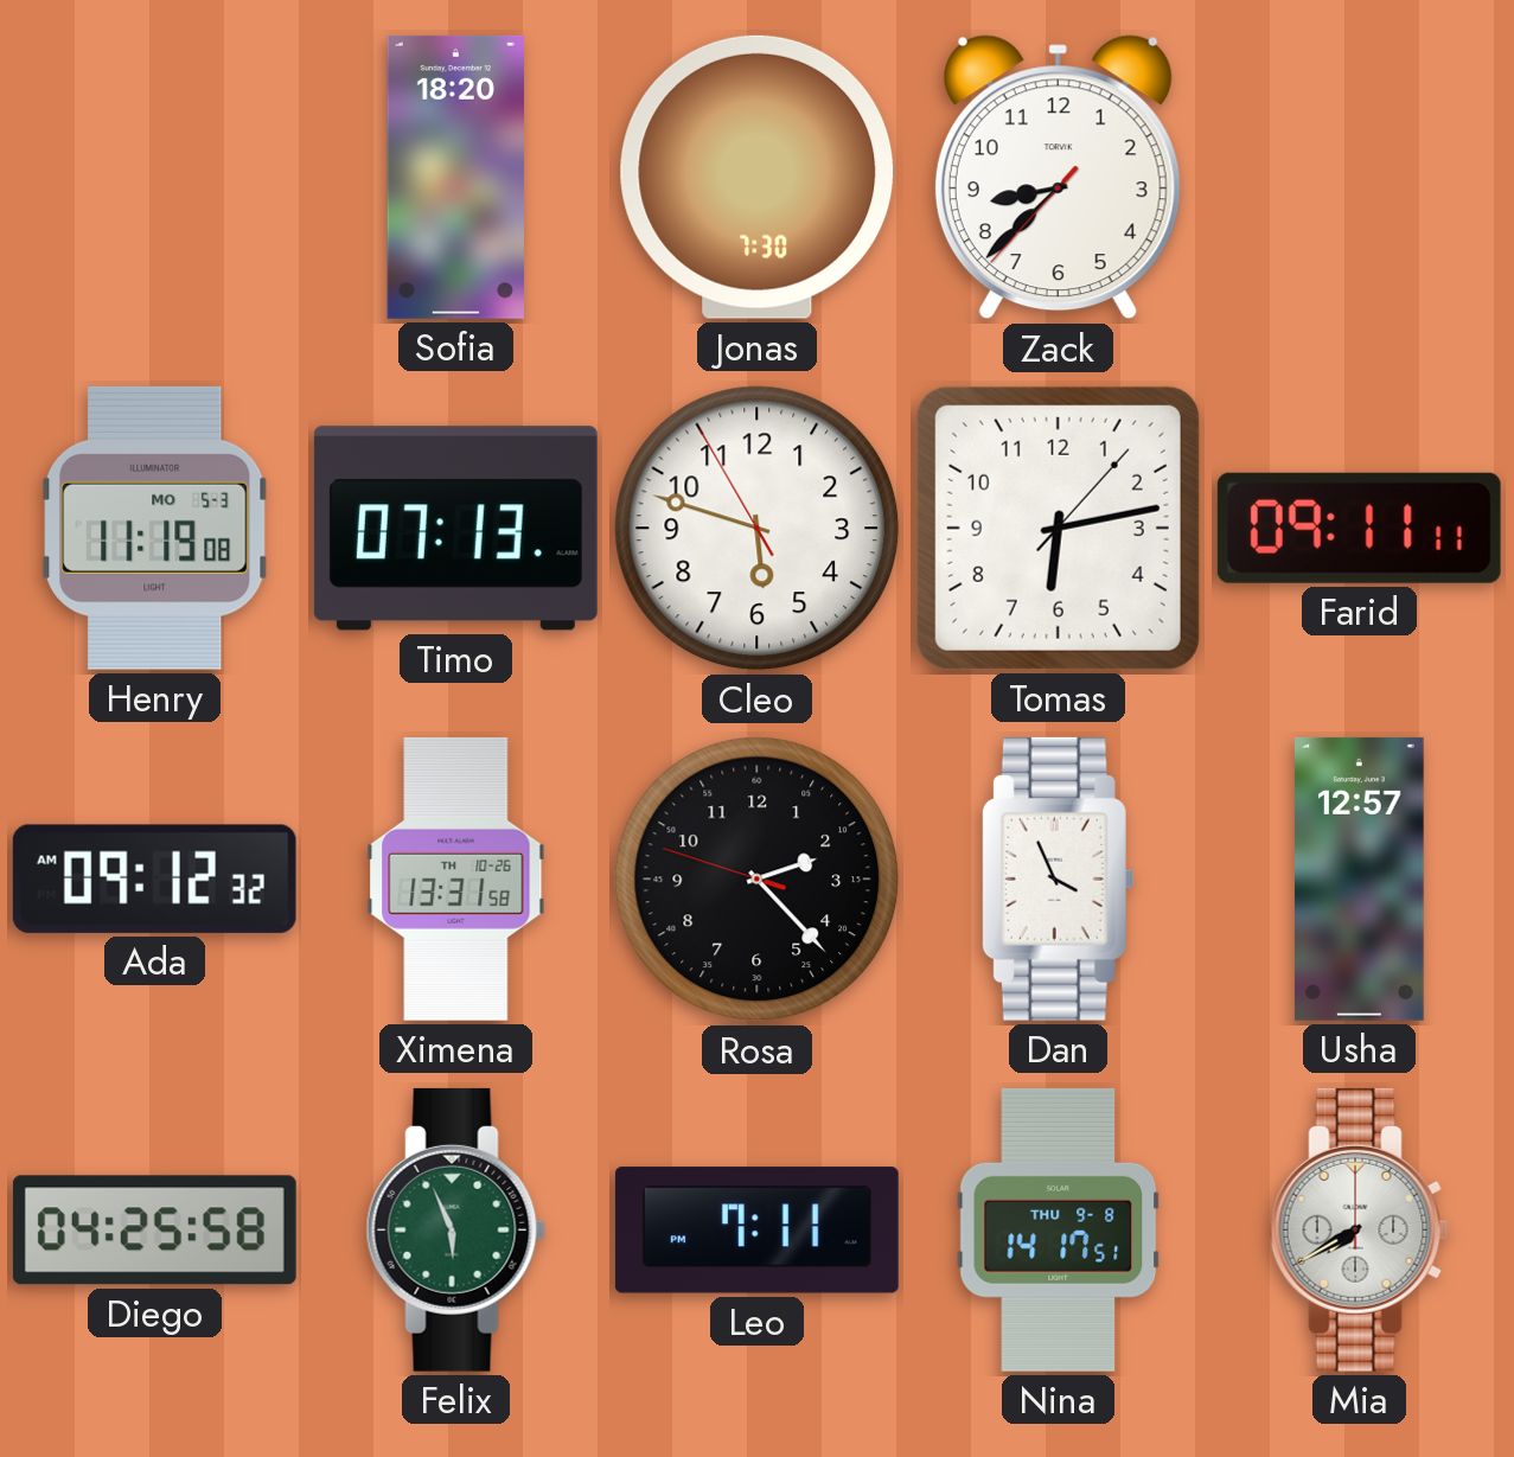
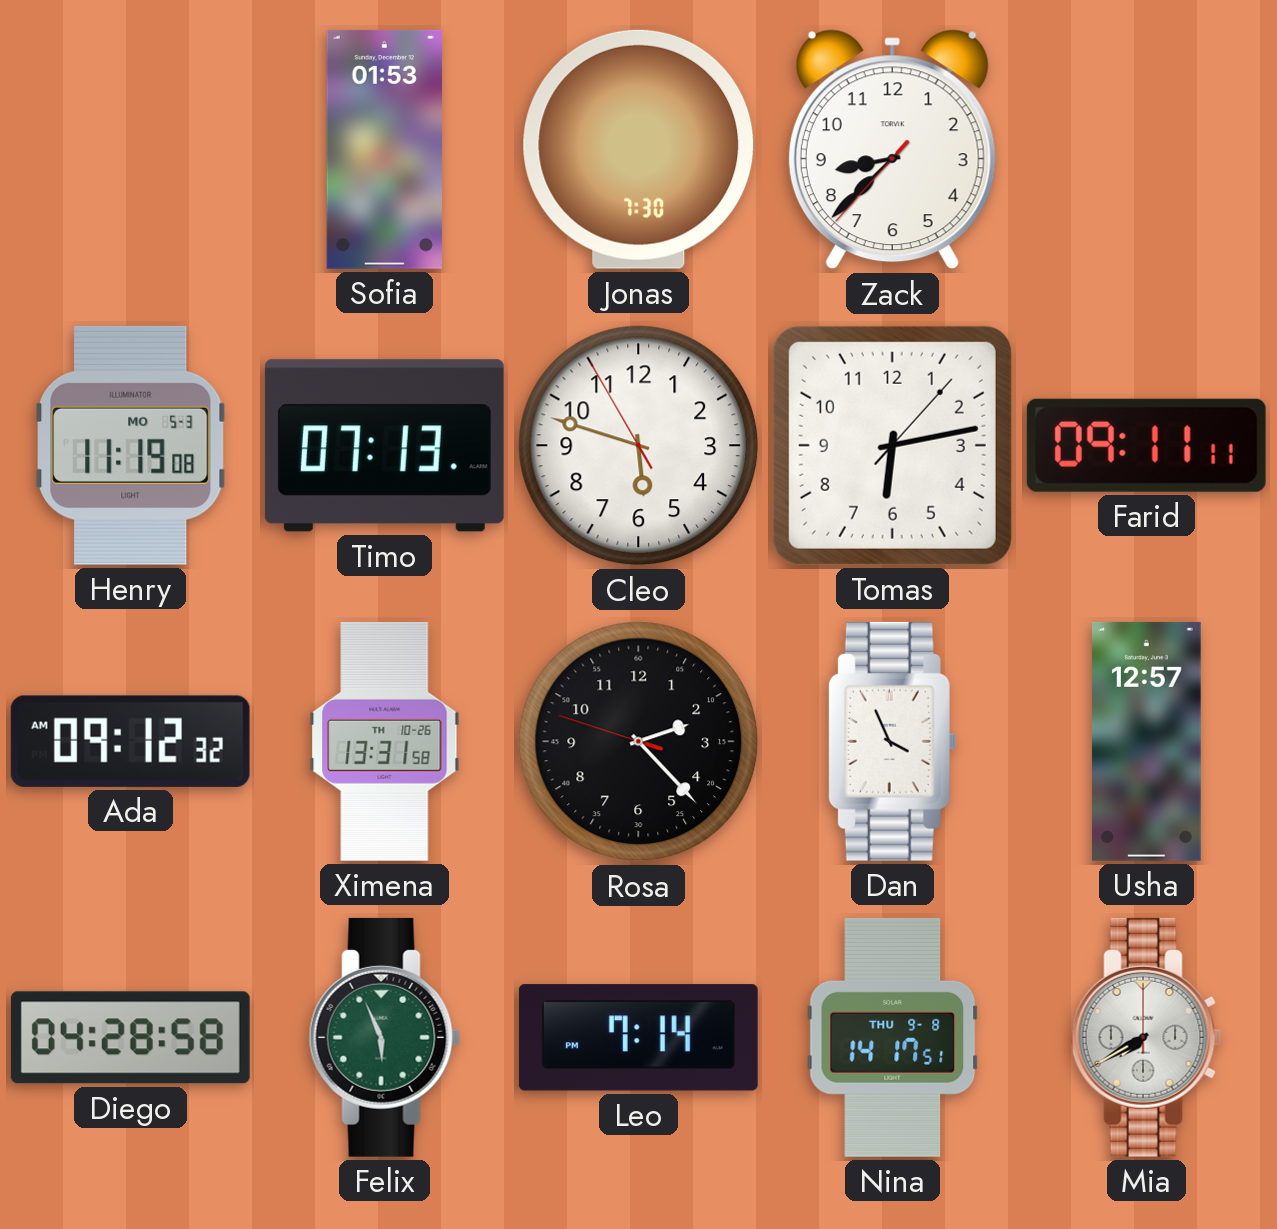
Sofia: 18:20 -> 01:53 (384, 149)
Diego: 04:25 -> 04:28 (130, 1038)
Leo: 7:11 -> 7:14 (638, 1038)
